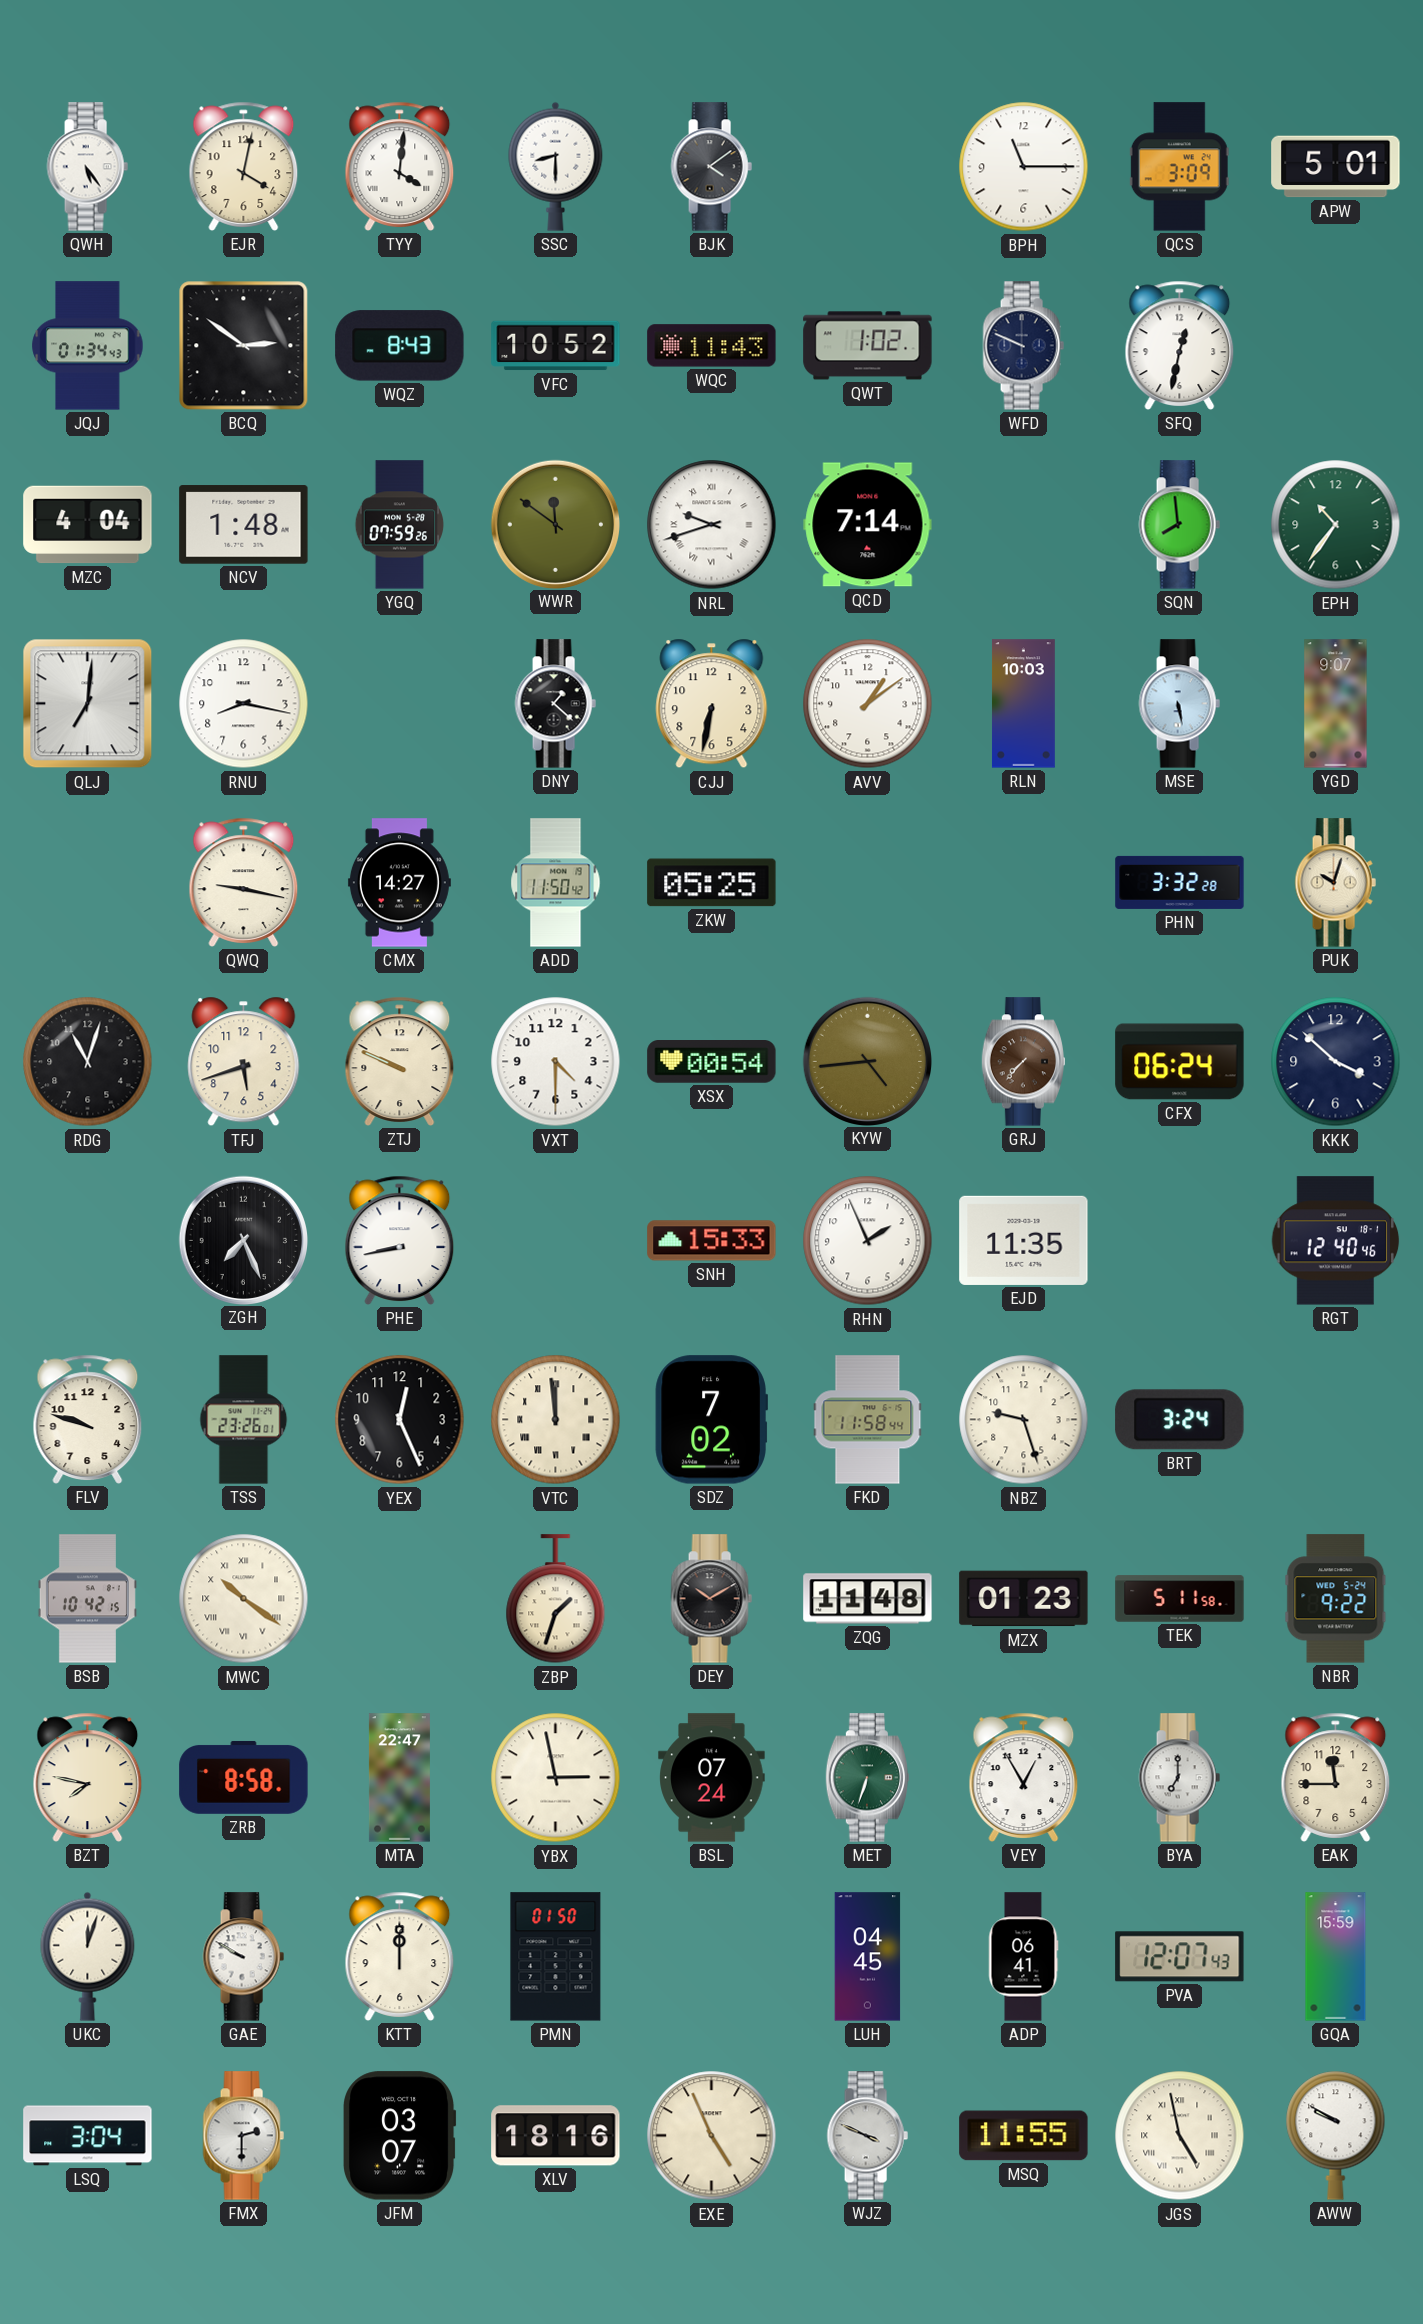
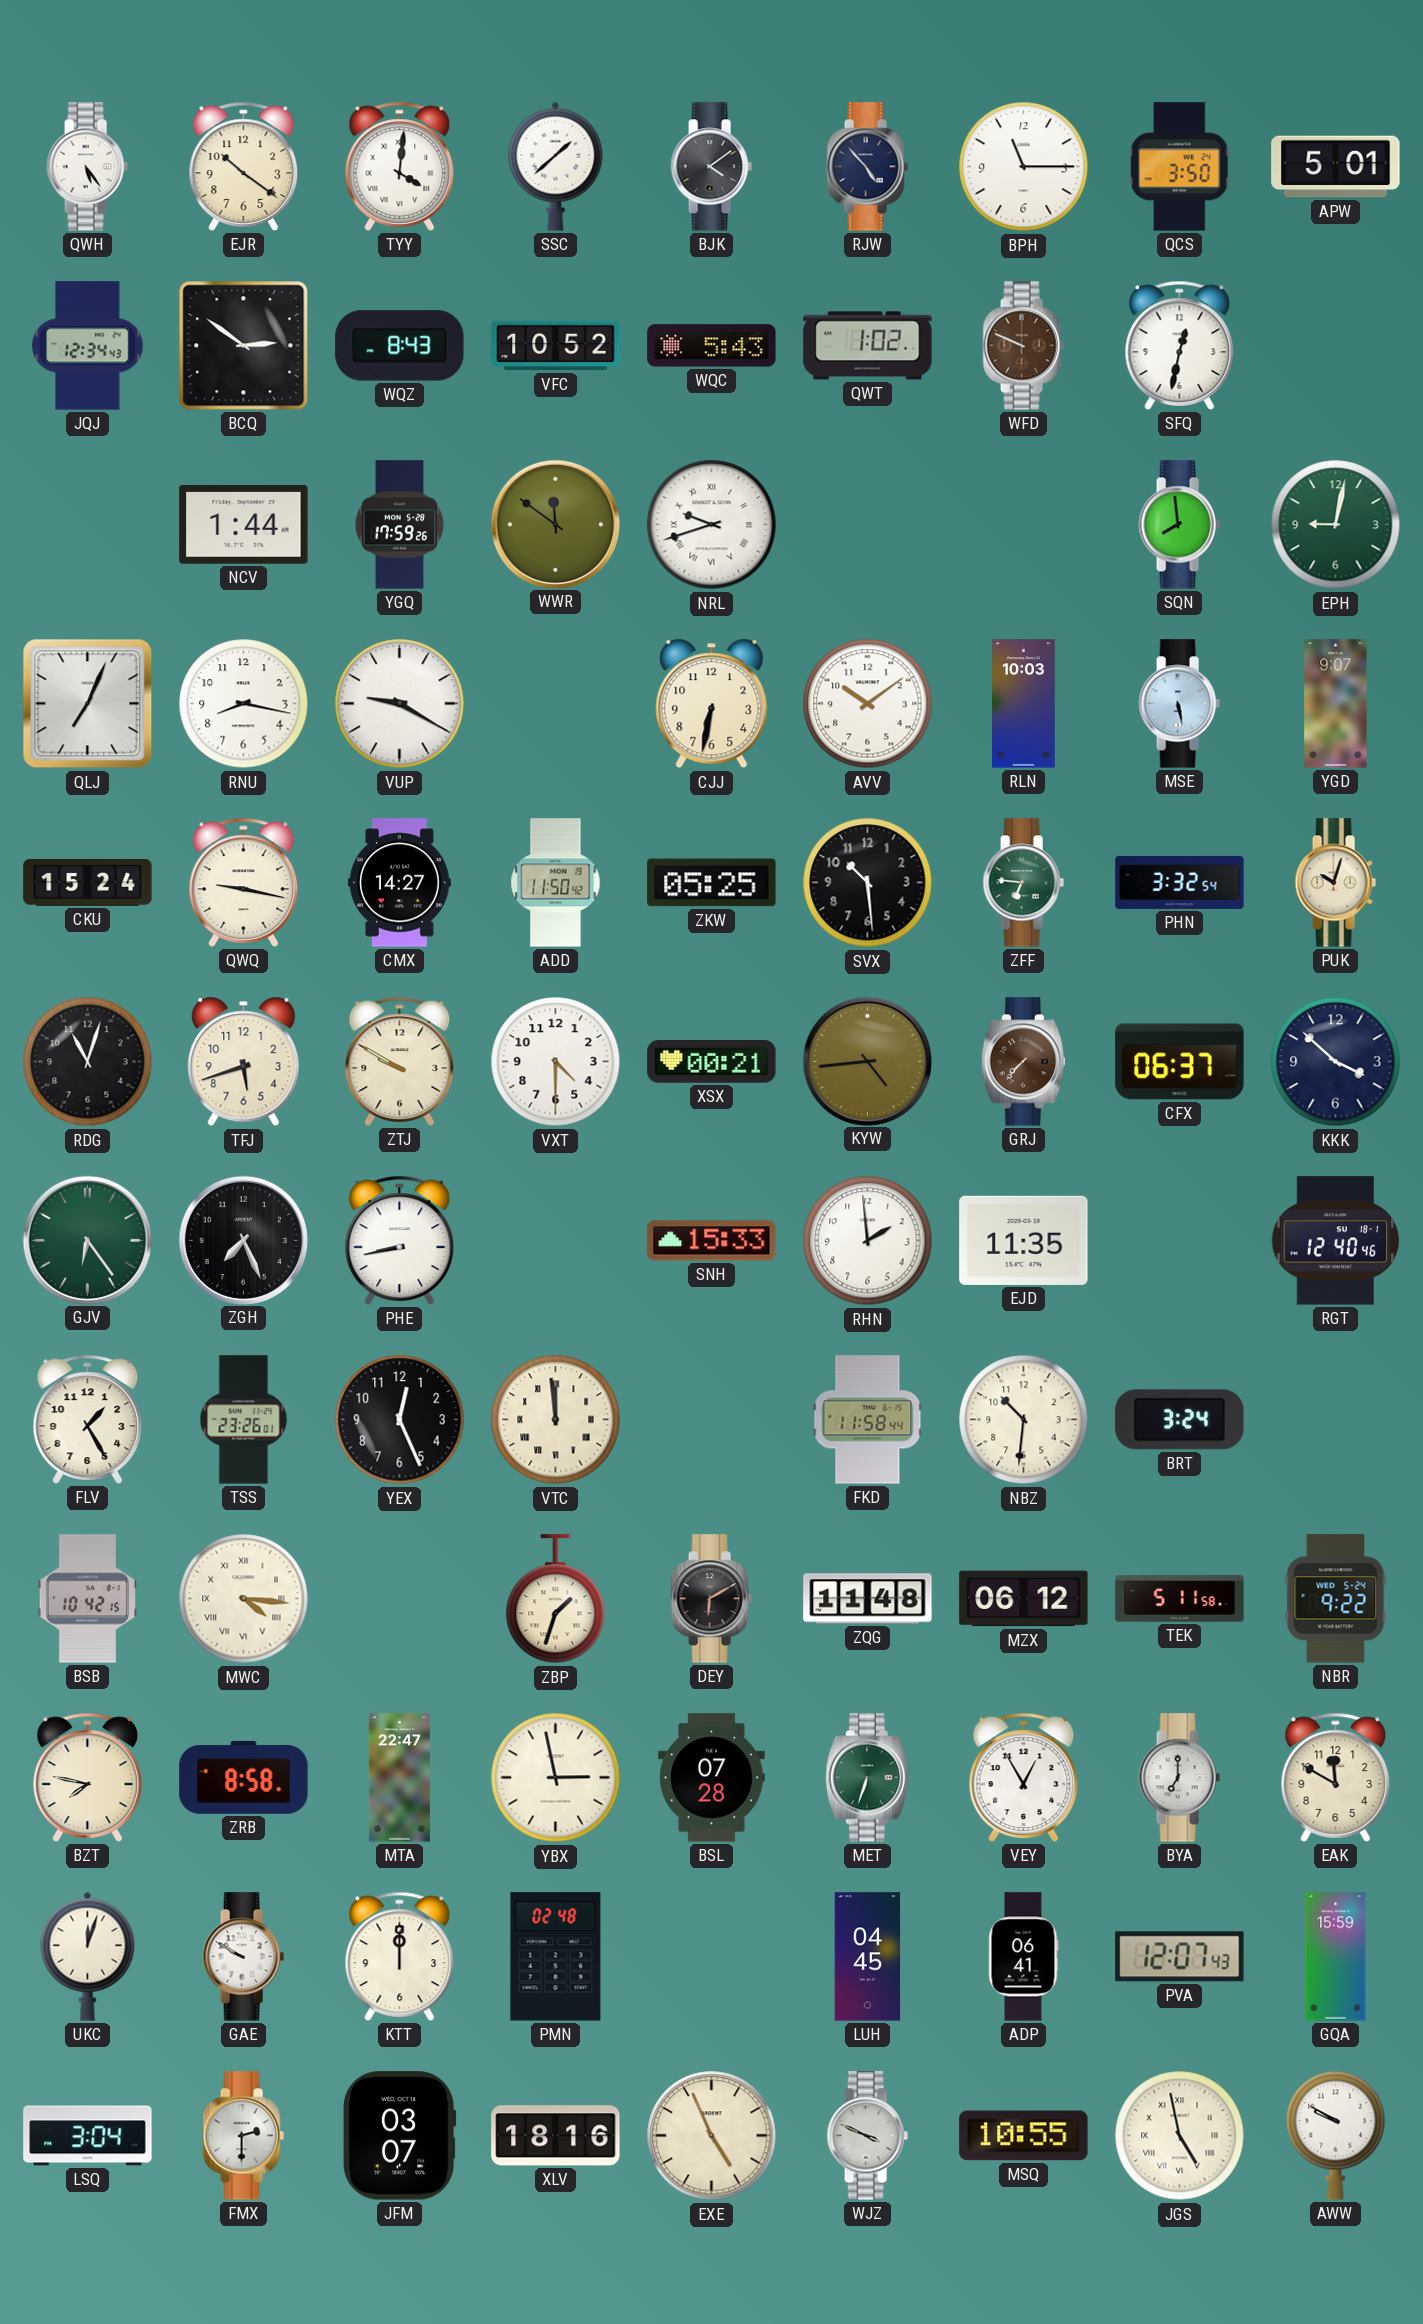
EJR: 4:02 -> 10:21 (244, 166)
SSC: 8:30 -> 1:38 (556, 166)
RJW: none -> 4:53 (867, 167)
QCS: 3:09 -> 3:50 (1179, 167)
JQJ: 01:34 -> 12:34 (88, 346)
WQC: 11:43 -> 5:43 (712, 346)
WFD dial: navy -> brown (1023, 346)
MZC: 4:04 -> none (88, 525)
NCV: 1:48 -> 1:44 (244, 525)
YGQ: 07:59 -> 17:59 (400, 525)
QCD: 7:14 -> none (868, 525)
EPH: 10:36 -> 9:02 (1336, 525)
QLJ: 7:01 -> 7:04 (88, 704)
VUP: none -> 9:20 (400, 704)
DNY: 1:22 -> none (555, 704)
AVV: 1:09 -> 10:09 (868, 704)
CKU: none -> 15:24 (88, 883)
SVX: none -> 10:29 (868, 883)
ZFF: none -> 6:46 (1023, 883)
PHN: 3:32:28 -> 3:32:54 (1180, 882)
ZTJ: 9:49 -> 9:50 (400, 1061)
XSX: 00:54 -> 00:21 (712, 1062)
CFX: 06:24 -> 06:37 (1180, 1062)
GJV: none -> 6:24 (87, 1240)
RHN: 1:56 -> 1:59 (868, 1241)
FLV: 9:48 -> 1:25 (88, 1419)
SDZ: 7:02 -> none (711, 1420)
NBZ: 9:27 -> 10:31 (1024, 1420)
MWC: 10:21 -> 4:16 (244, 1599)
DEY: 10:10 -> 6:10 (711, 1599)
MZX: 01:23 -> 06:12 (1024, 1599)
BSL: 07:24 -> 07:28 (712, 1778)
EAK: 11:45 -> 11:50 (1336, 1777)
PMN: 01:50 -> 02:48 (556, 1957)
MSQ: 11:55 -> 10:55 (1024, 2136)
